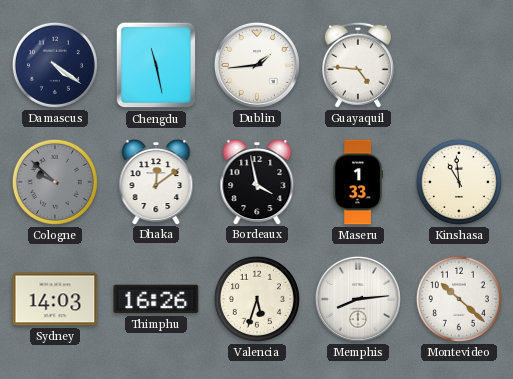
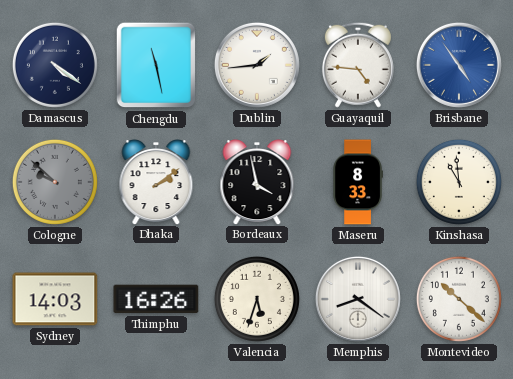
Brisbane: none -> 4:54 (459, 65)
Dhaka: 12:09 -> 2:09 (156, 182)
Maseru: 1:33 -> 8:33 (358, 182)
Memphis: 8:14 -> 8:21 (358, 299)
